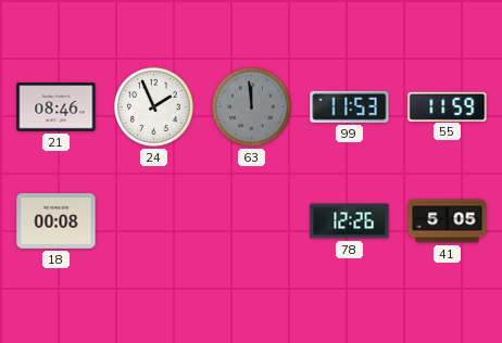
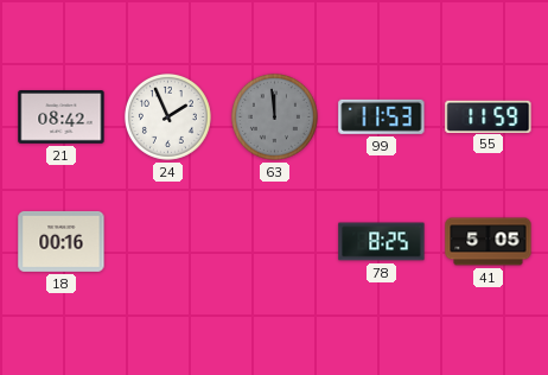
21: 08:46 -> 08:42 (62, 117)
18: 00:08 -> 00:16 (62, 241)
78: 12:26 -> 8:25 (382, 242)
